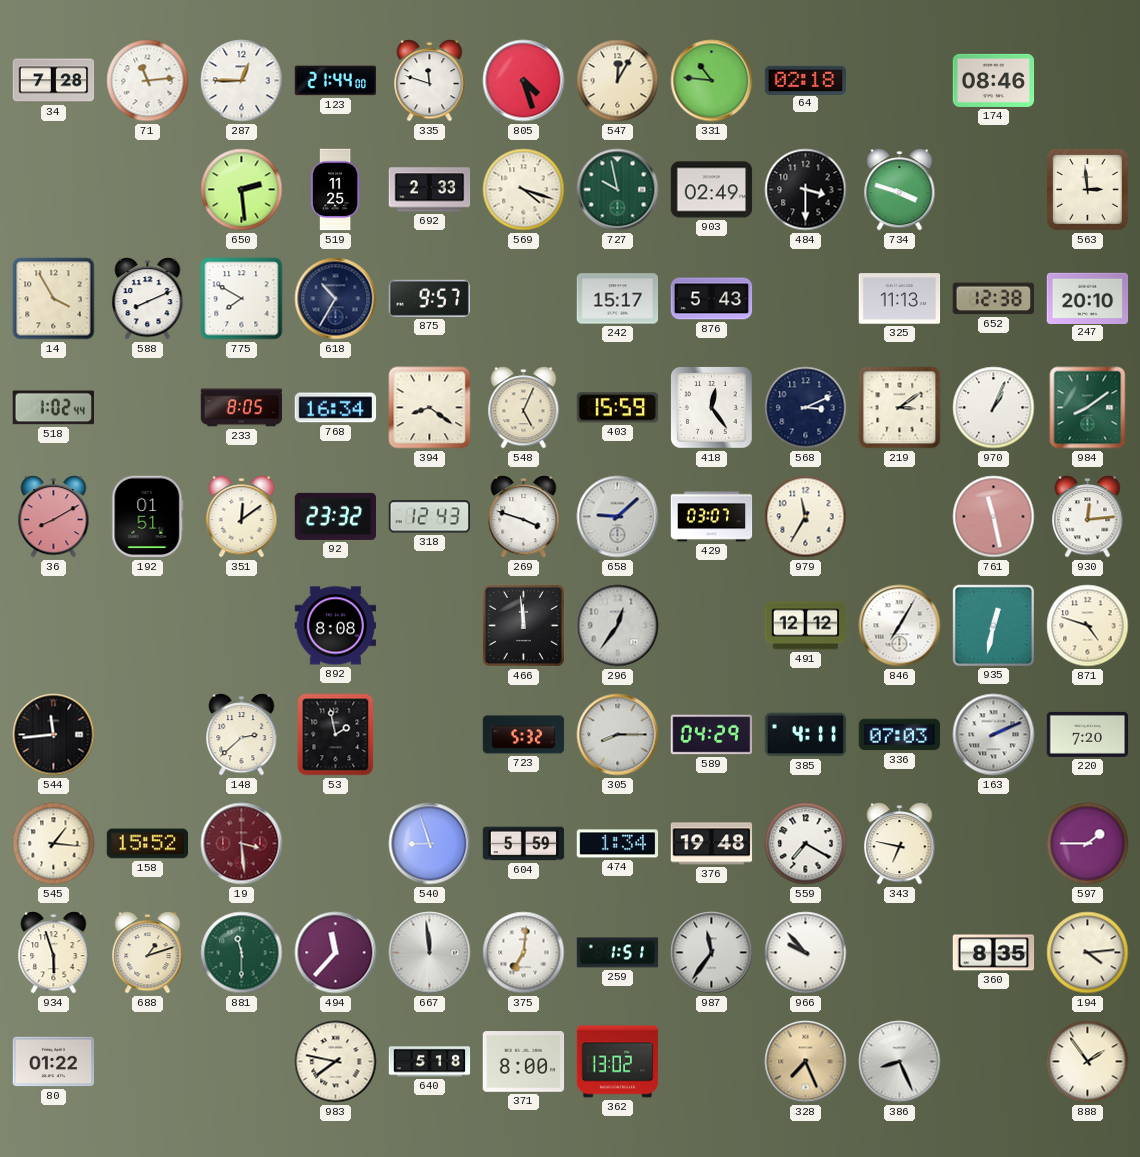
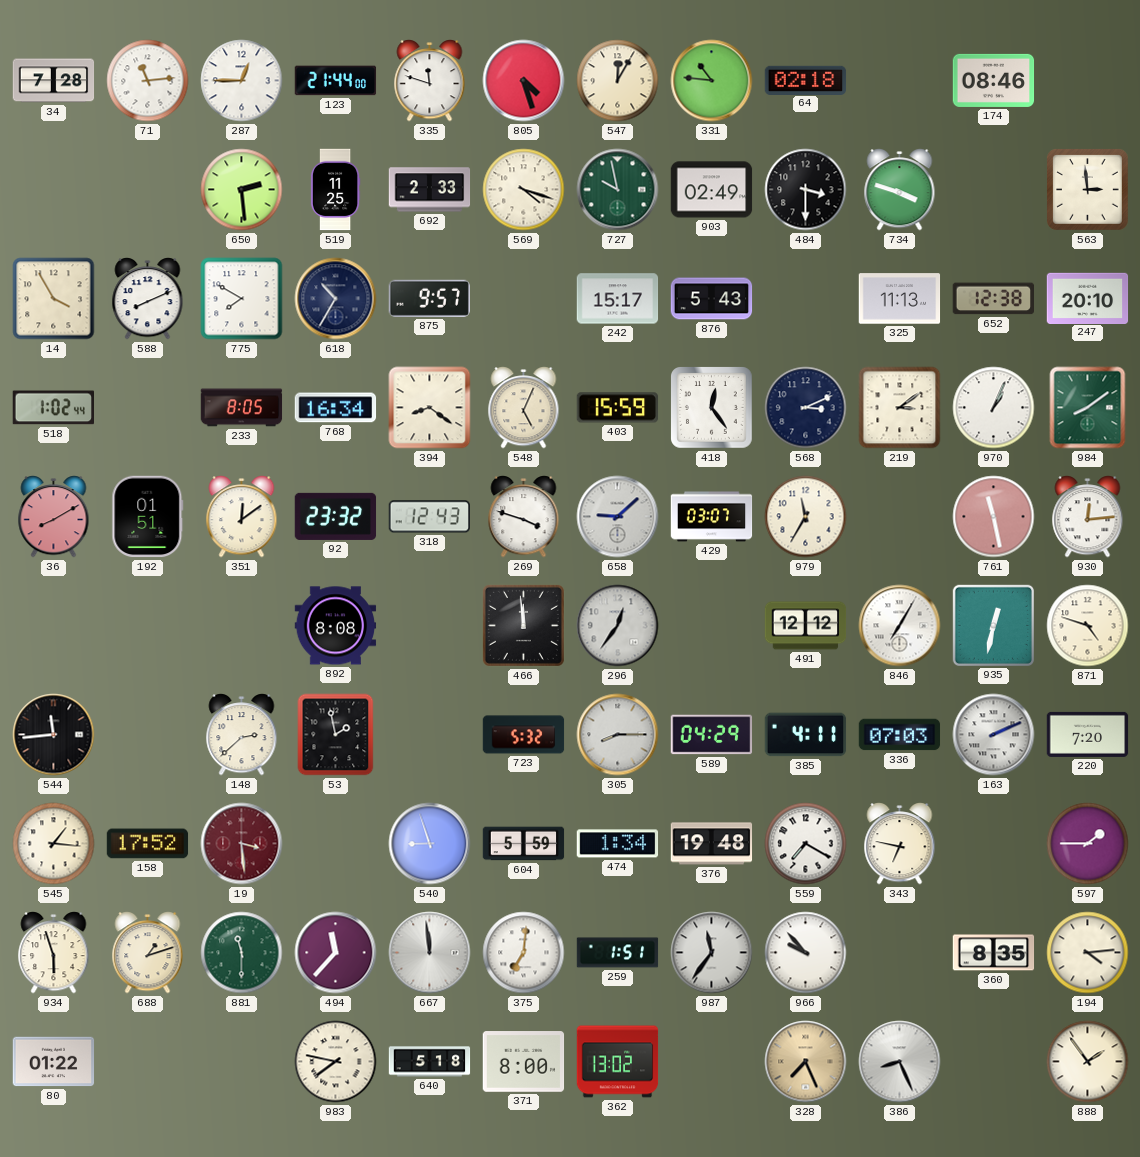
158: 15:52 -> 17:52 (148, 844)
